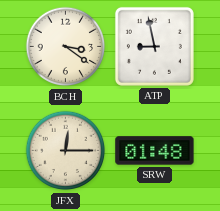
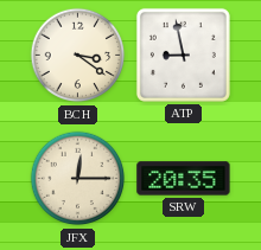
SRW: 01:48 -> 20:35 (184, 179)
